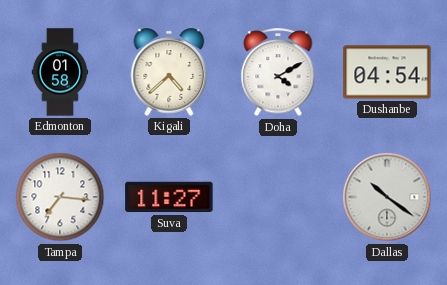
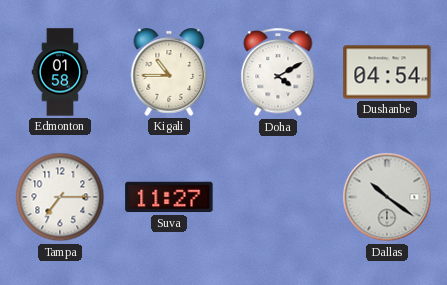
Kigali: 4:38 -> 10:45 (169, 72)
Tampa: 7:16 -> 7:15 (60, 197)
